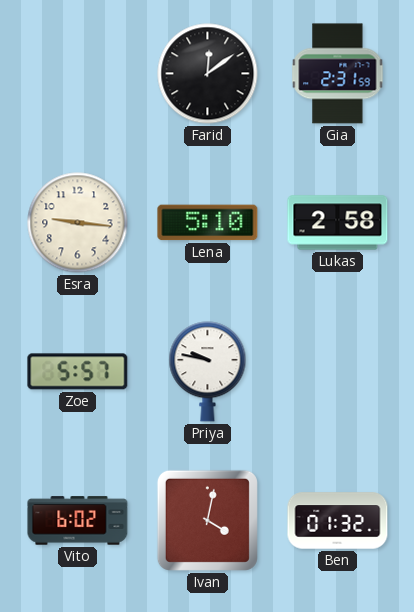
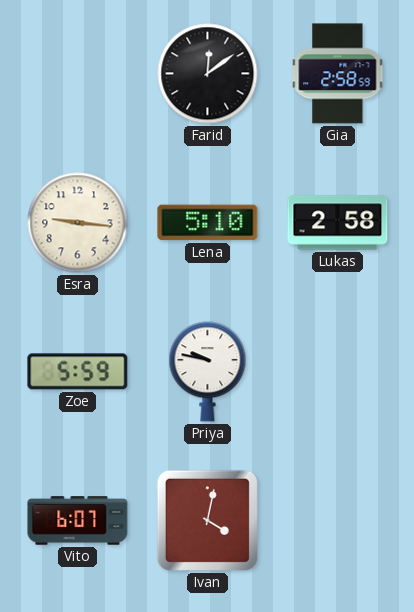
Gia: 2:31 -> 2:58 (338, 74)
Zoe: 5:57 -> 5:59 (78, 372)
Vito: 6:02 -> 6:07 (78, 521)
Ben: 01:32 -> none (338, 521)
